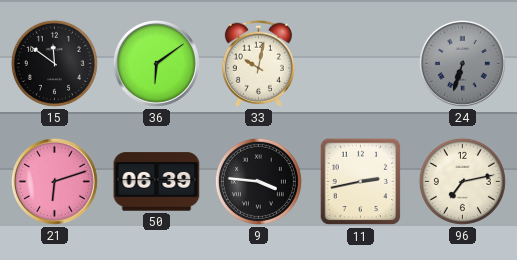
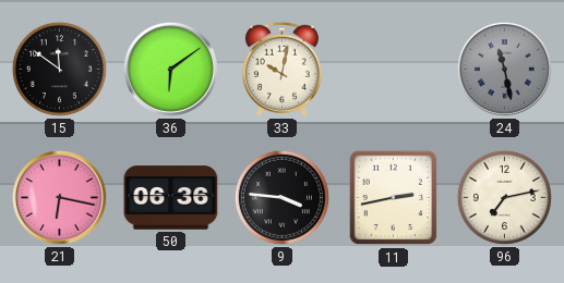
24: 6:33 -> 11:28 (504, 69)
21: 6:12 -> 6:17 (59, 197)
50: 06:39 -> 06:36 (171, 198)
